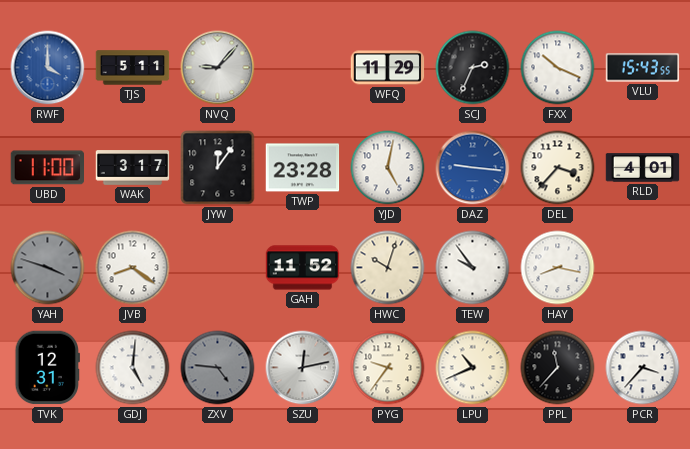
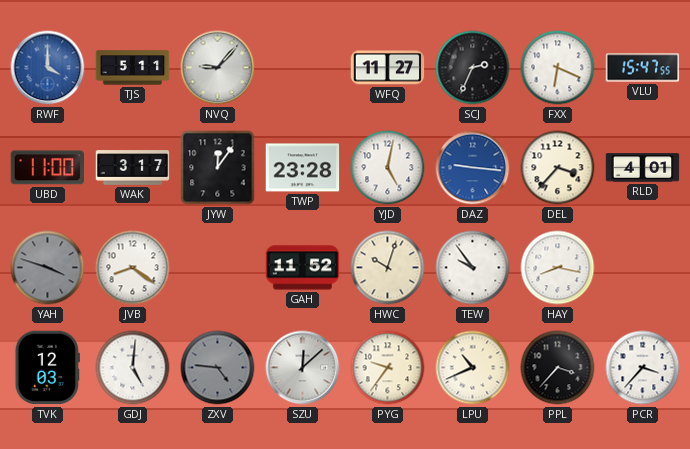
WFQ: 11:29 -> 11:27 (388, 68)
FXX: 10:19 -> 6:19 (558, 68)
VLU: 15:43 -> 15:47 (643, 68)
TVK: 12:31 -> 12:03 (47, 368)
SZU: 12:13 -> 12:08 (303, 368)
PPL: 11:37 -> 3:37 (558, 368)
